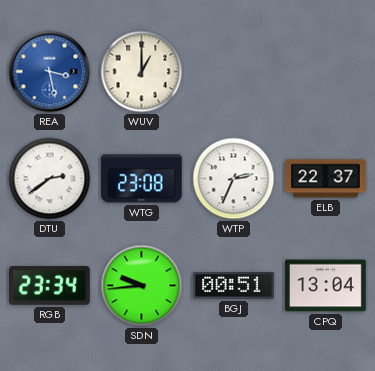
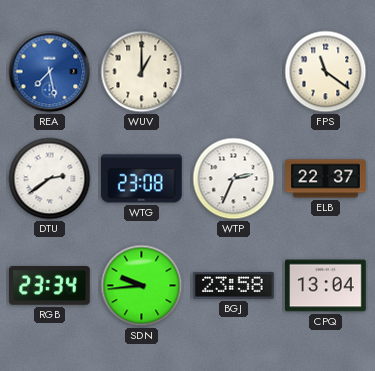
REA: 3:28 -> 7:28 (50, 72)
FPS: none -> 11:21 (326, 72)
BGJ: 00:51 -> 23:58 (234, 286)
